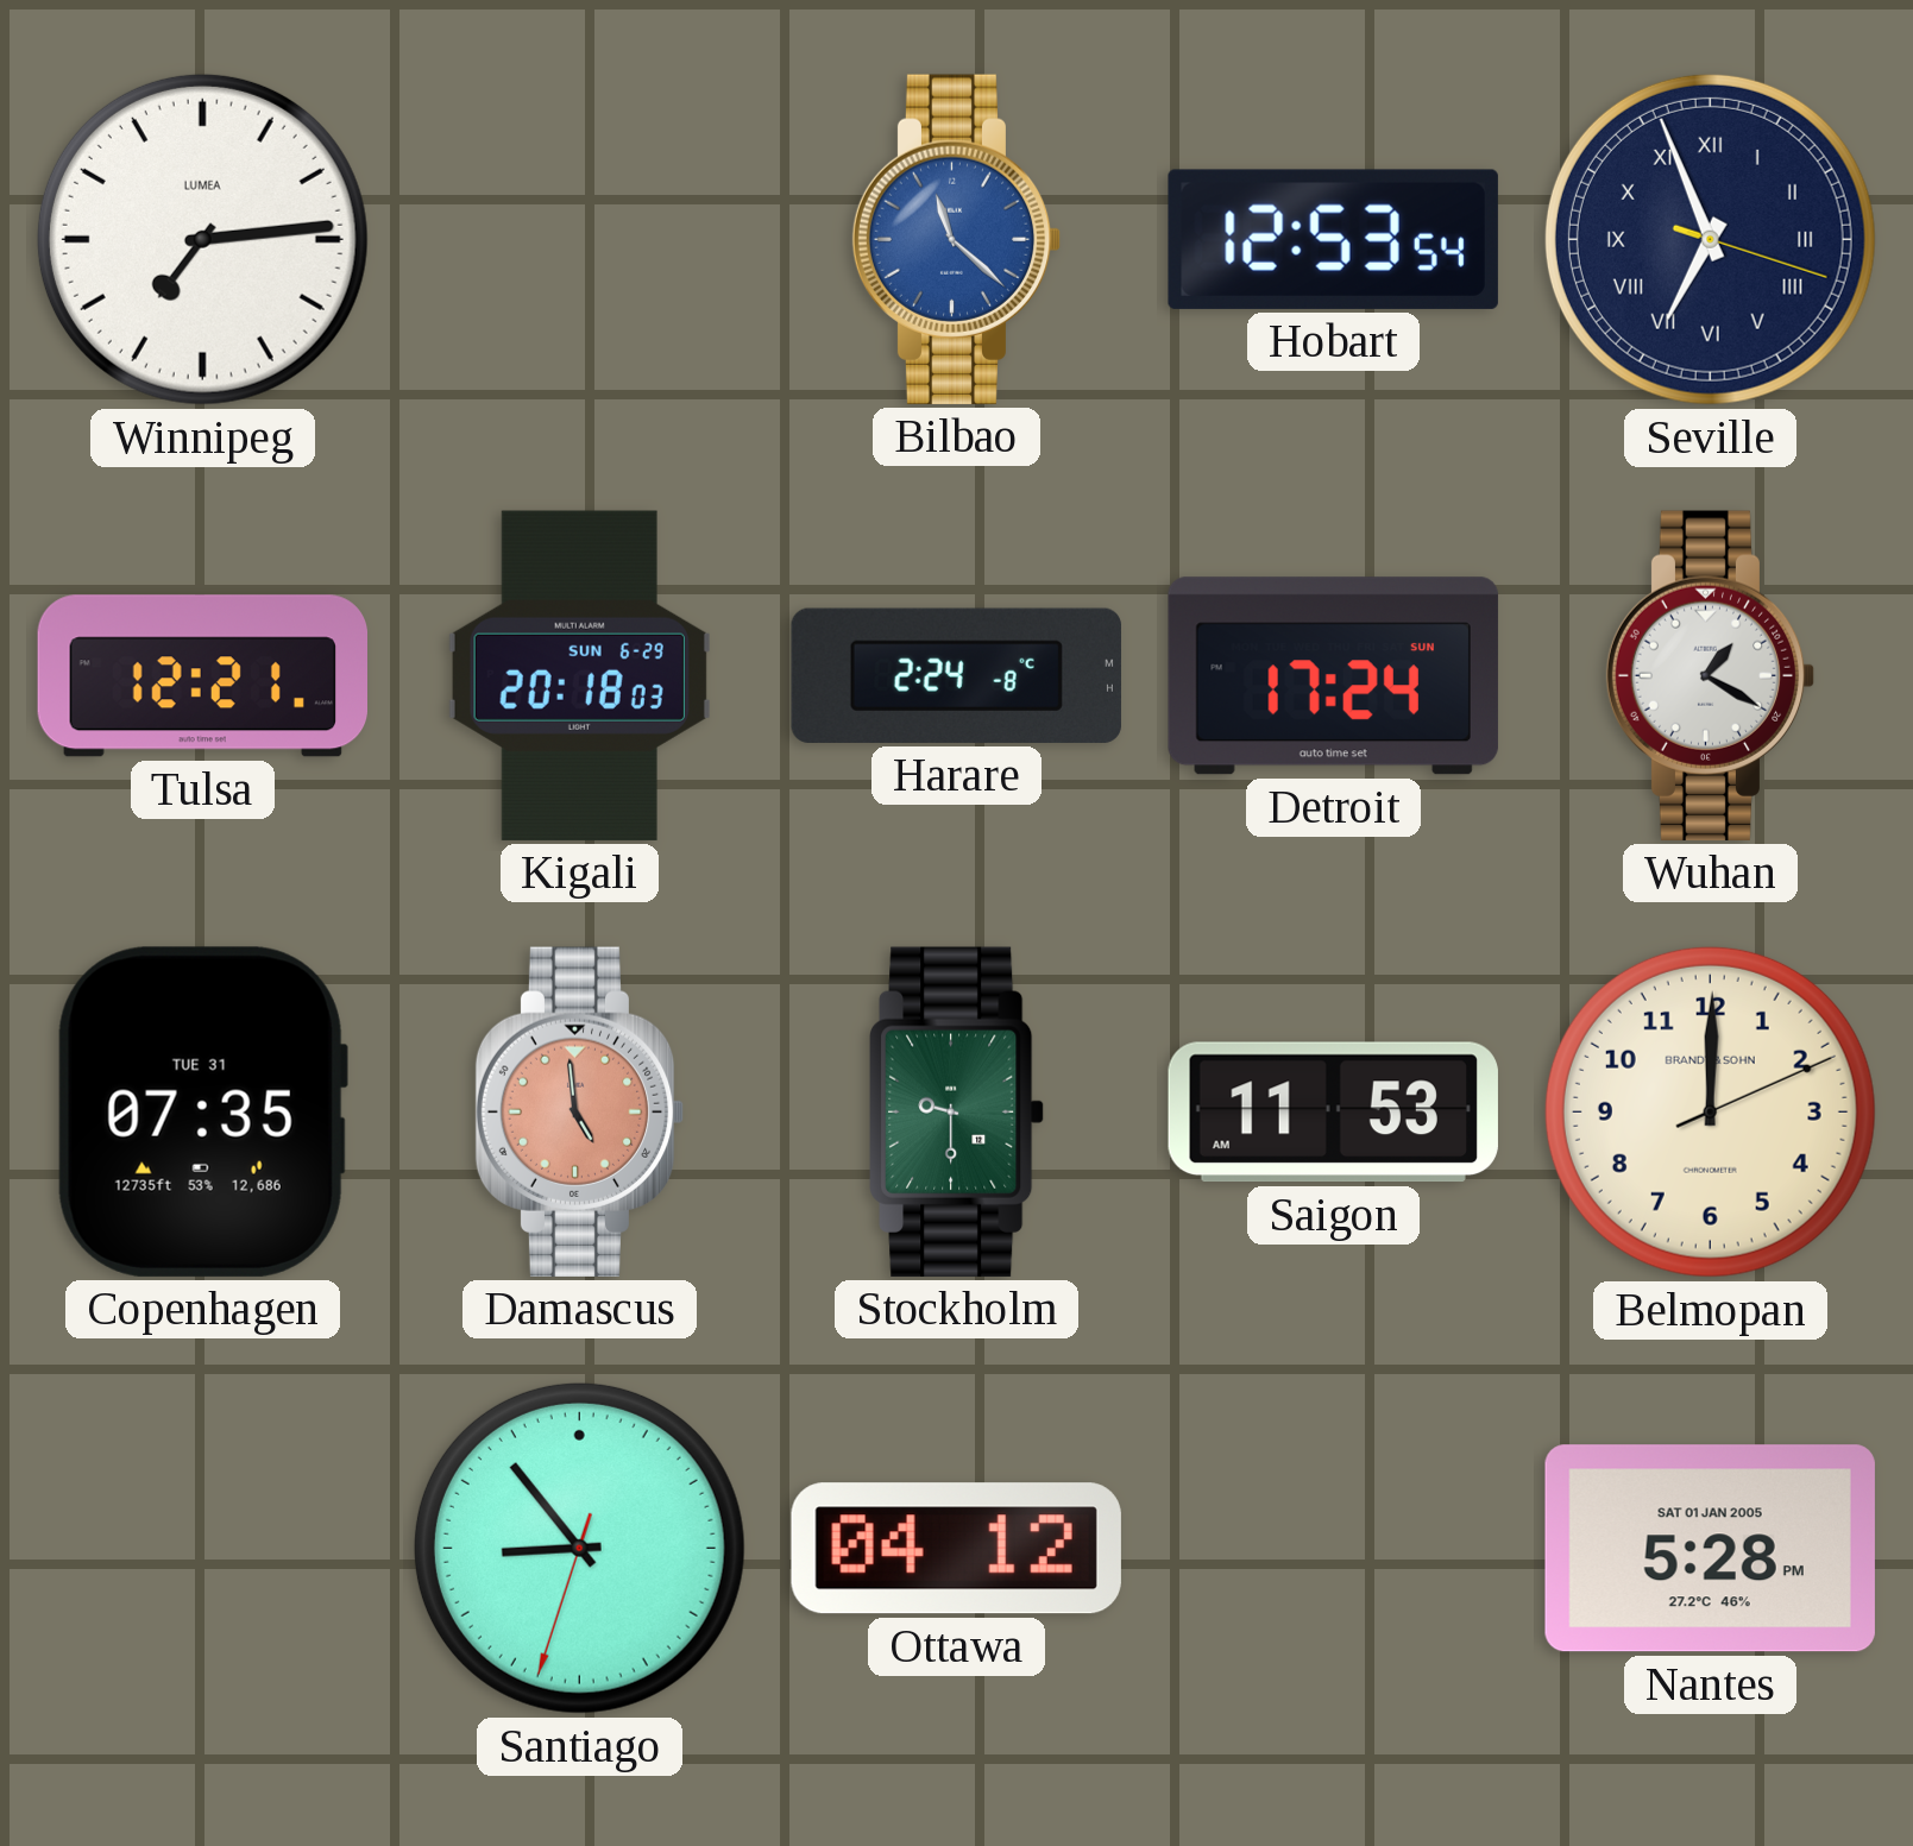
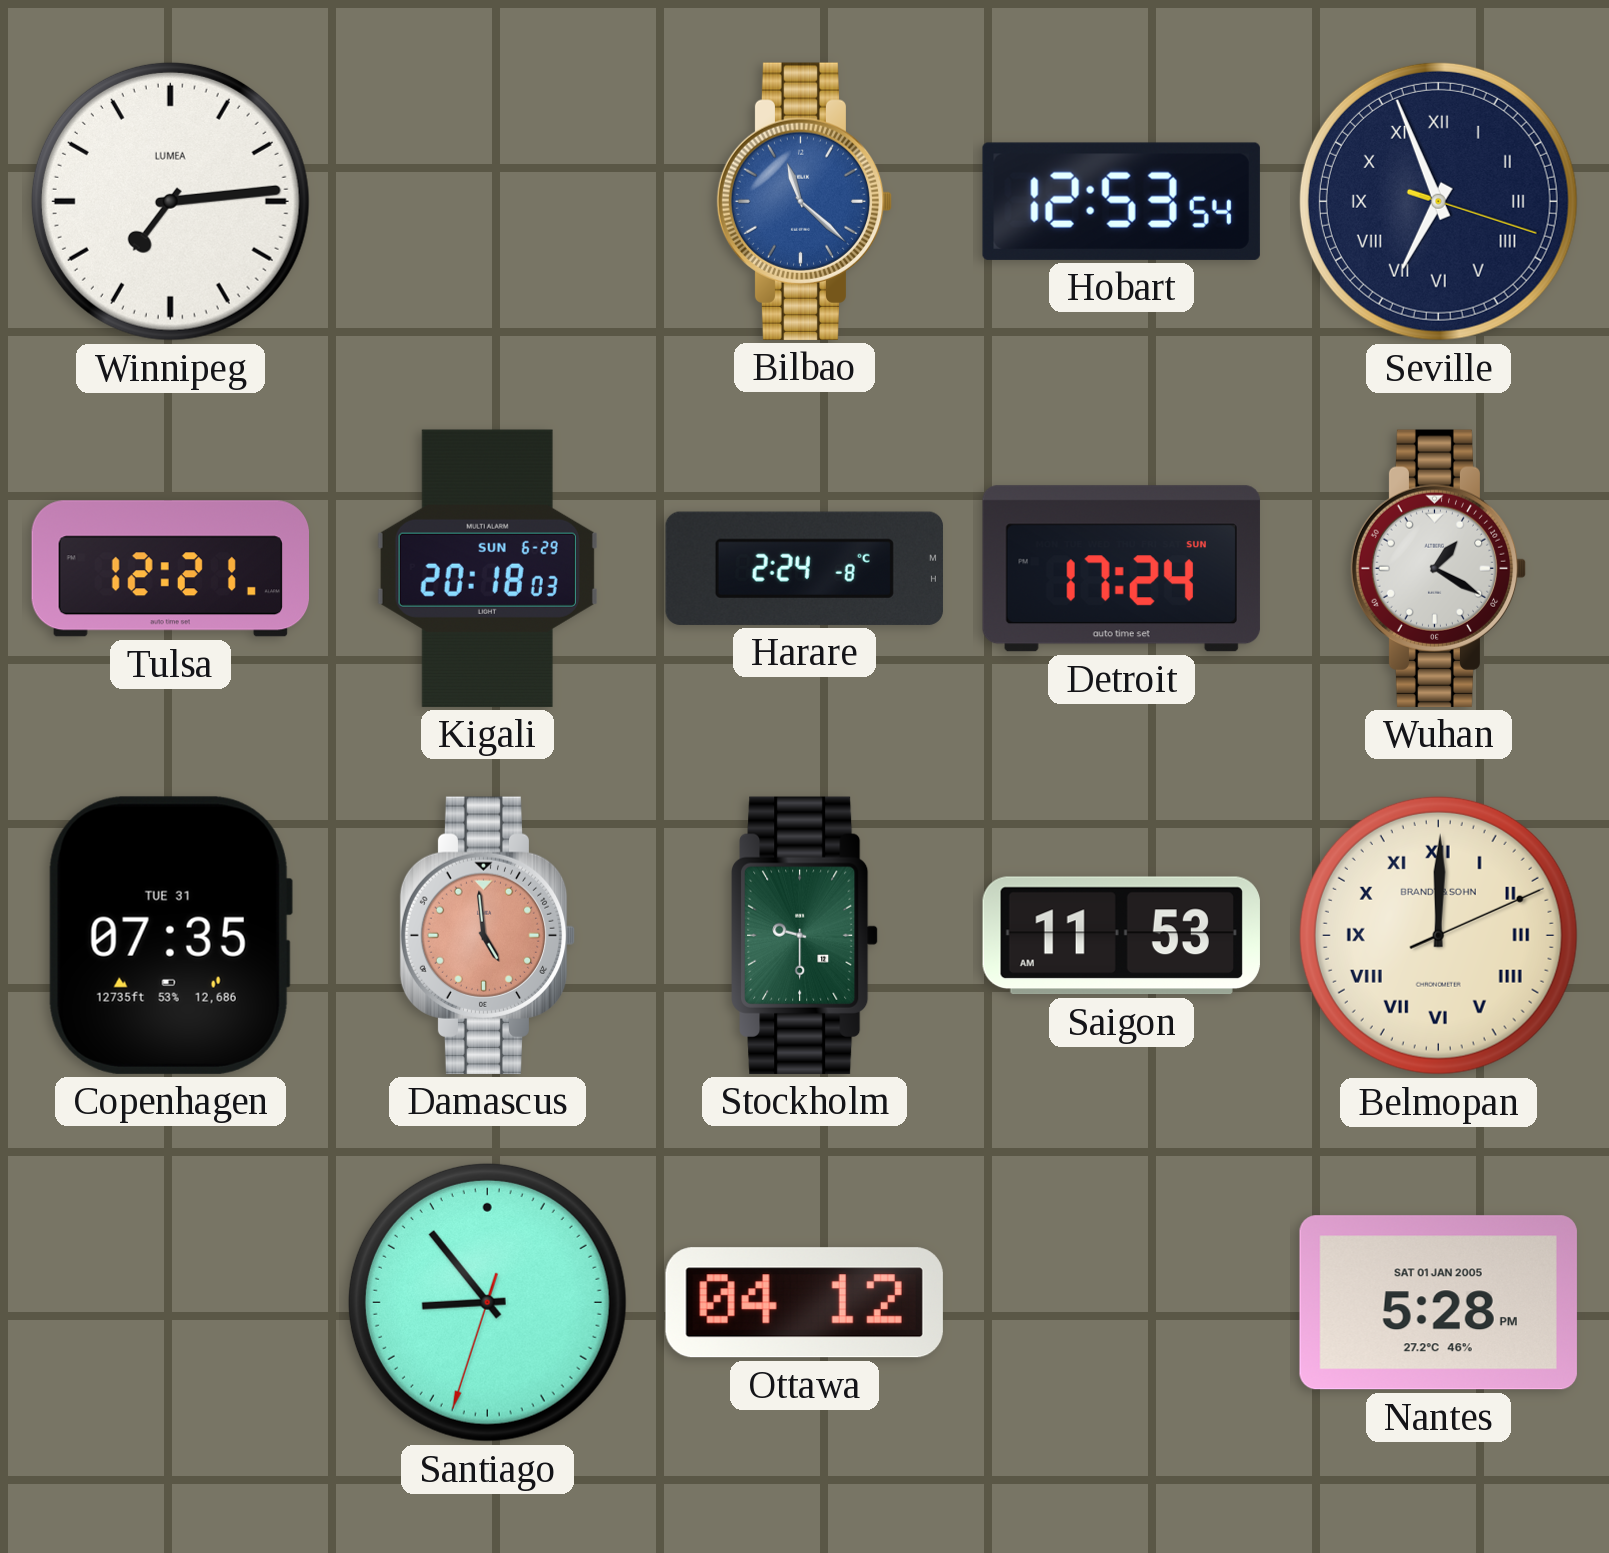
Belmopan numerals: Arabic -> Roman (1438, 935)
